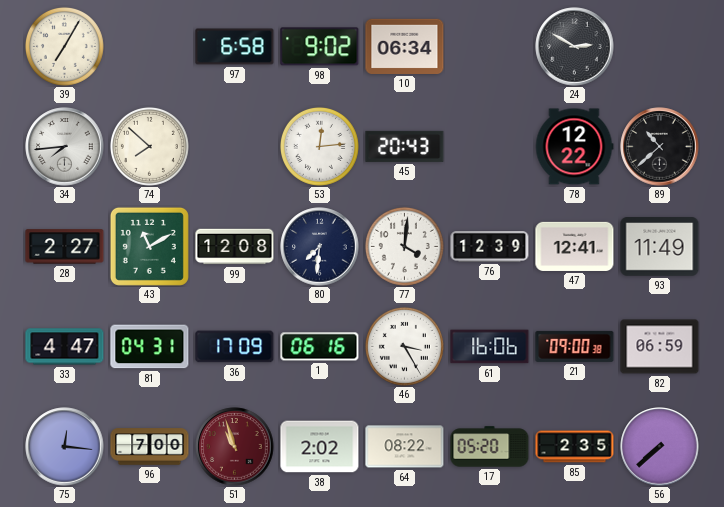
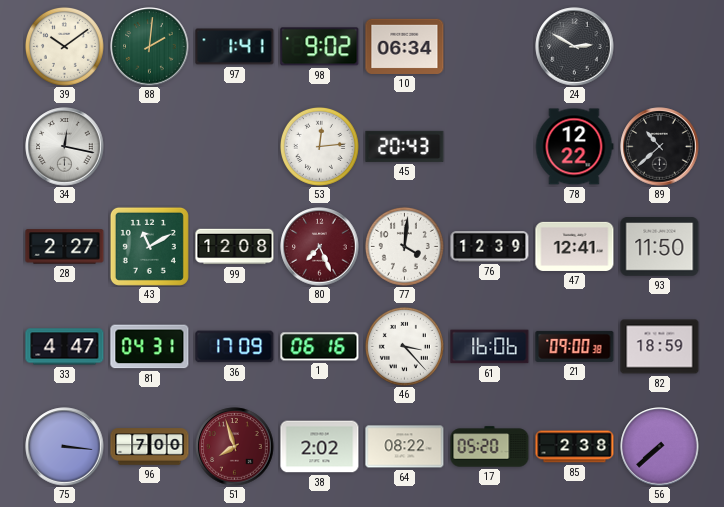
39: 7:05 -> 10:09 (64, 46)
88: none -> 2:01 (150, 47)
97: 6:58 -> 1:41 (235, 47)
34: 7:44 -> 12:17 (65, 147)
74: 7:52 -> none (149, 146)
80: 7:31 -> 7:26 (320, 247)
80 dial: navy -> burgundy (320, 247)
93: 11:49 -> 11:50 (660, 247)
46: 3:25 -> 3:23 (404, 346)
82: 06:59 -> 18:59 (660, 347)
75: 12:16 -> 3:16 (65, 447)
51: 10:57 -> 7:57 (235, 447)
85: 2:35 -> 2:38 (575, 447)
